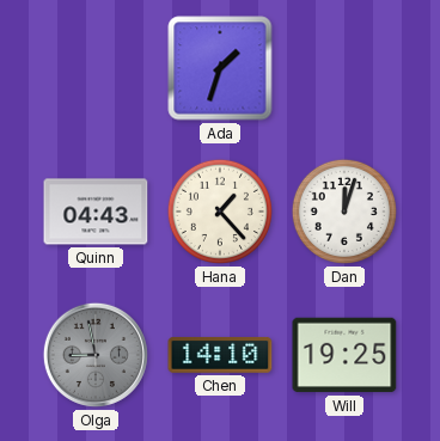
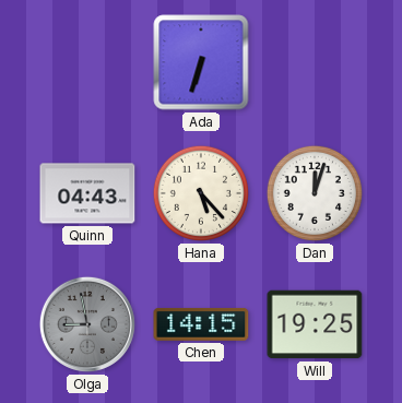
Ada: 1:33 -> 6:33 (201, 62)
Hana: 1:23 -> 5:23 (201, 193)
Chen: 14:10 -> 14:15 (201, 324)
